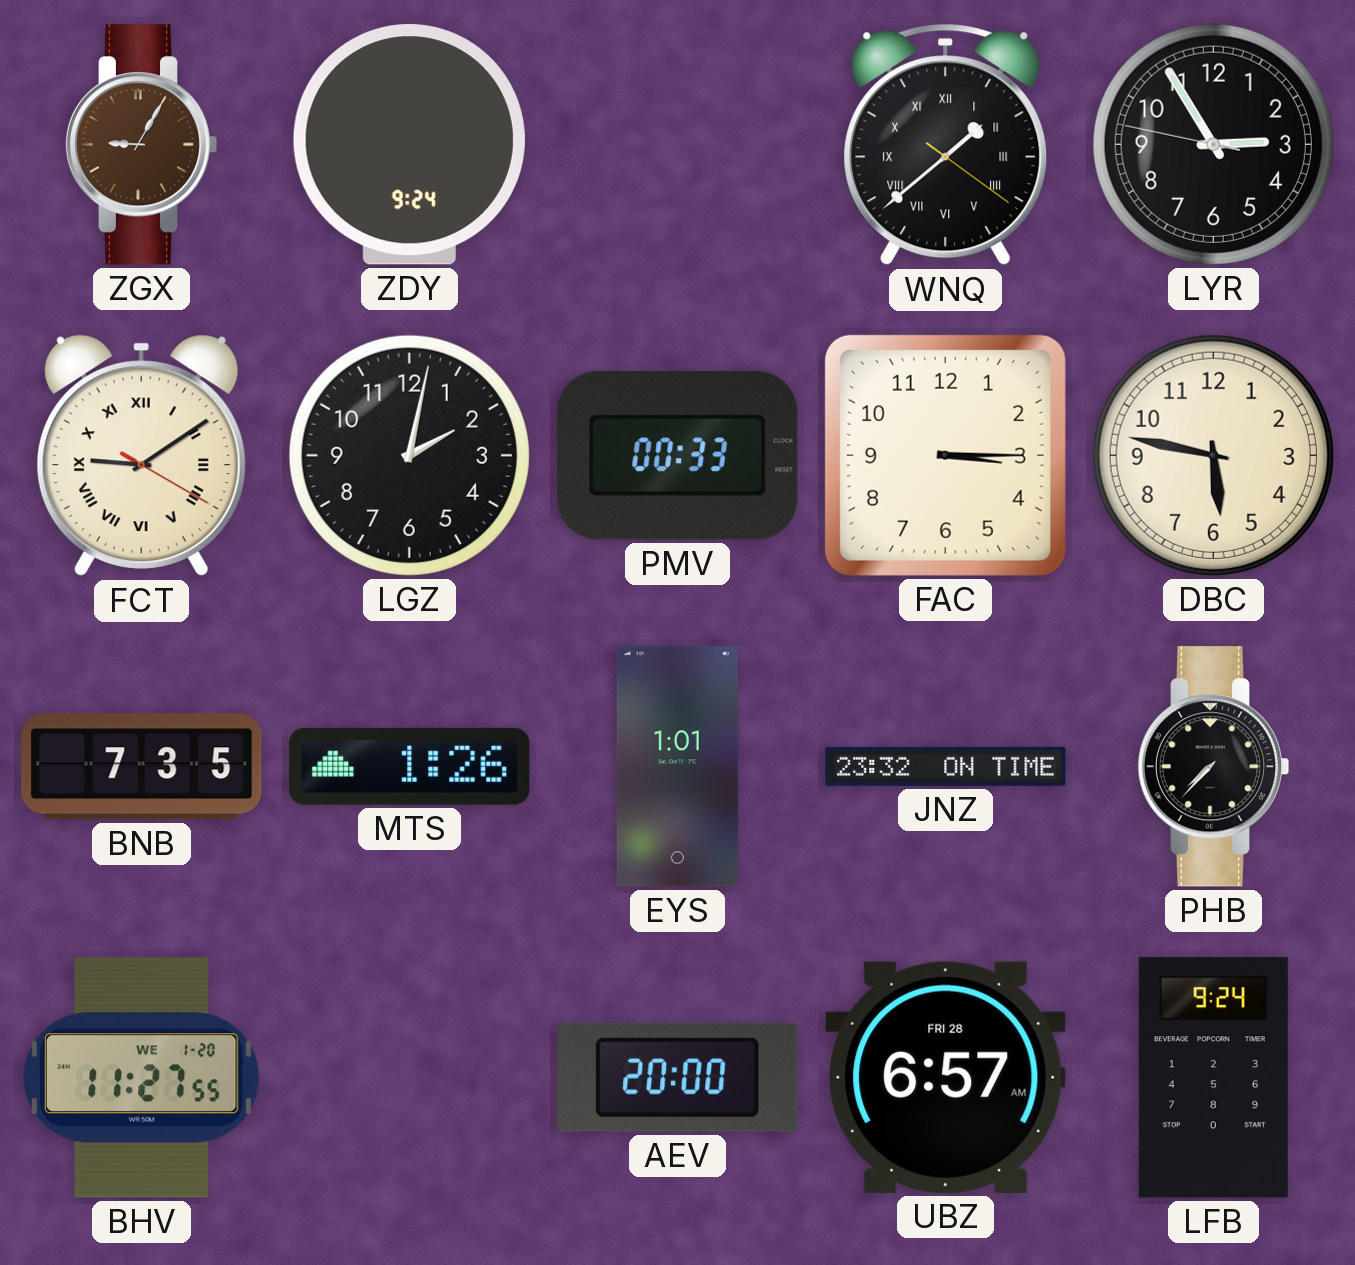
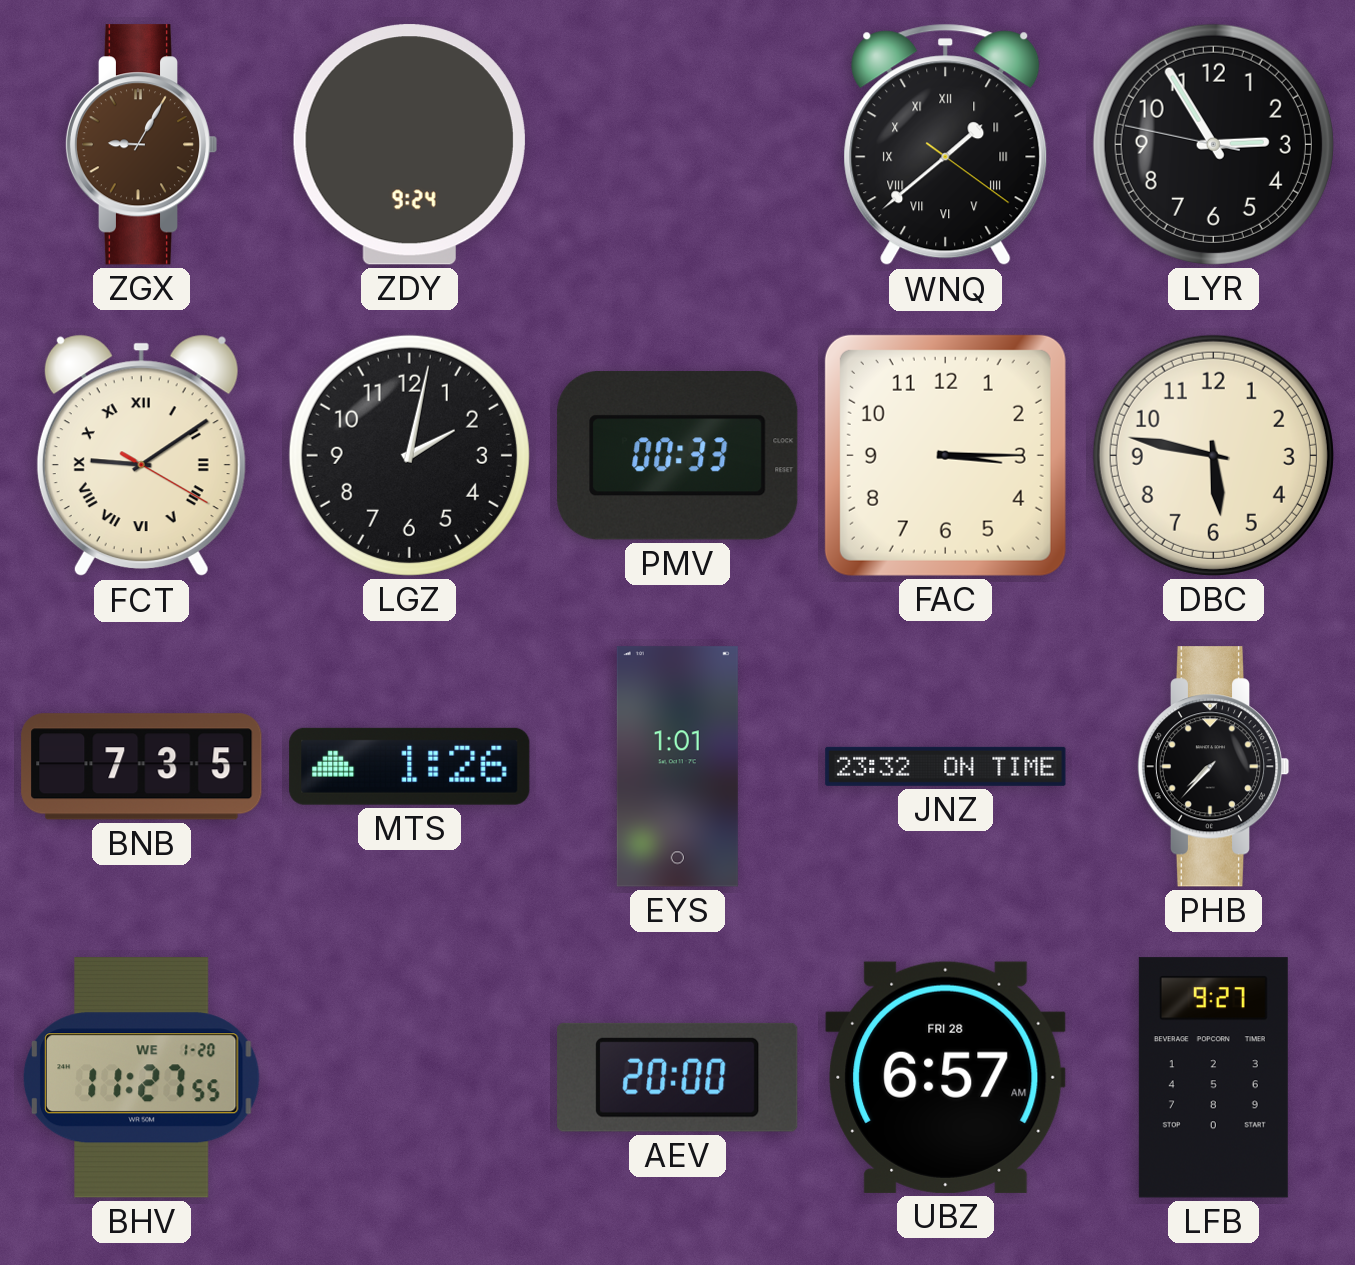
LFB: 9:24 -> 9:27 (1213, 1078)
